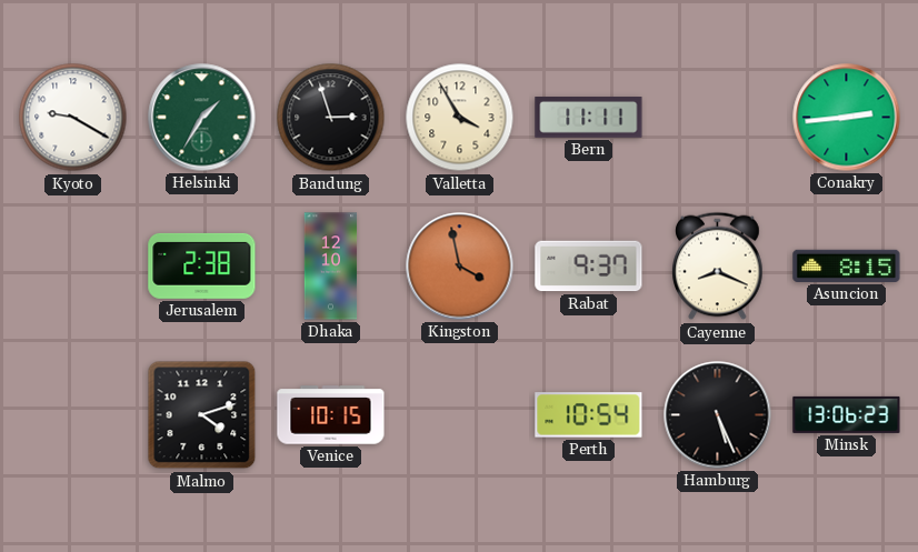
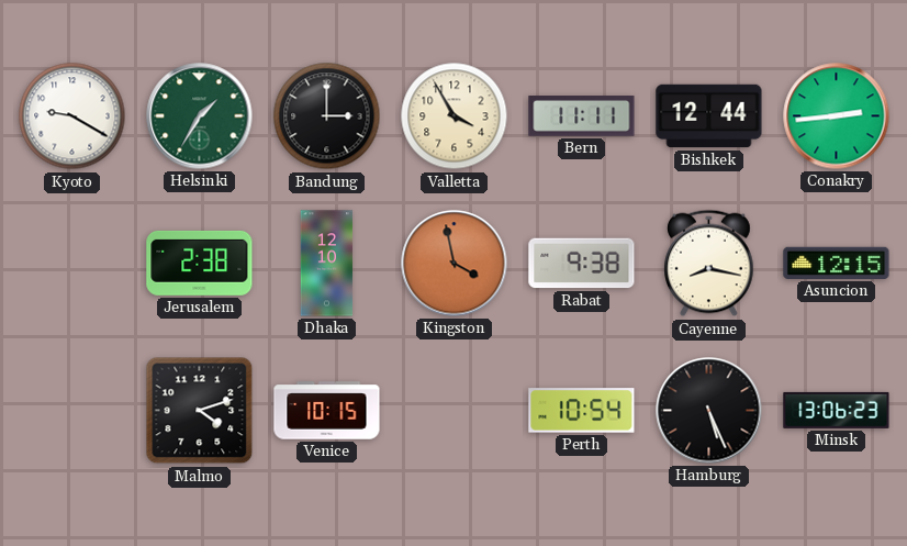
Bandung: 2:57 -> 3:00 (327, 116)
Bishkek: none -> 12:44 (709, 116)
Rabat: 9:37 -> 9:38 (582, 264)
Cayenne: 8:19 -> 8:17 (709, 264)
Asuncion: 8:15 -> 12:15 (837, 263)
